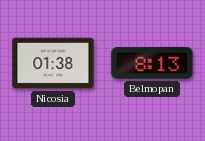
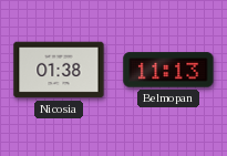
Belmopan: 8:13 -> 11:13 (168, 70)
